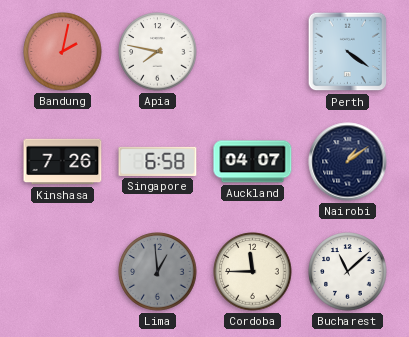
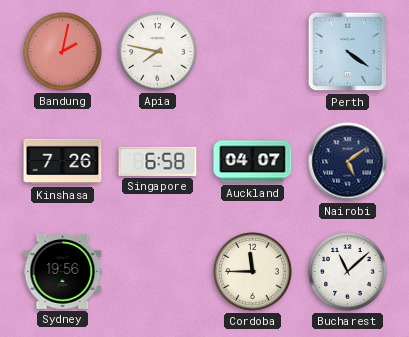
Nairobi: 1:09 -> 5:09 (348, 162)
Sydney: none -> 19:56 (63, 271)
Lima: 12:59 -> none (158, 272)
